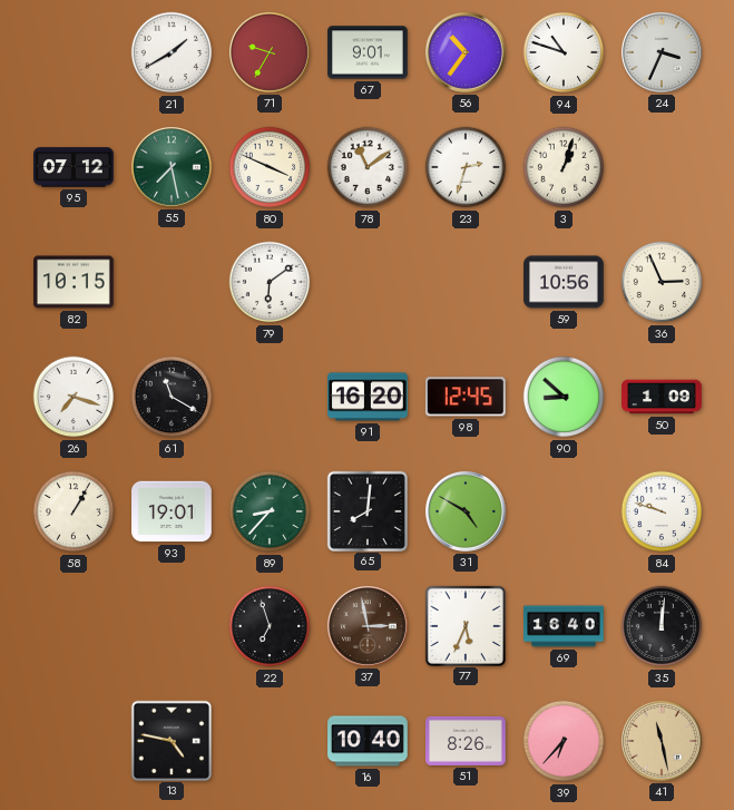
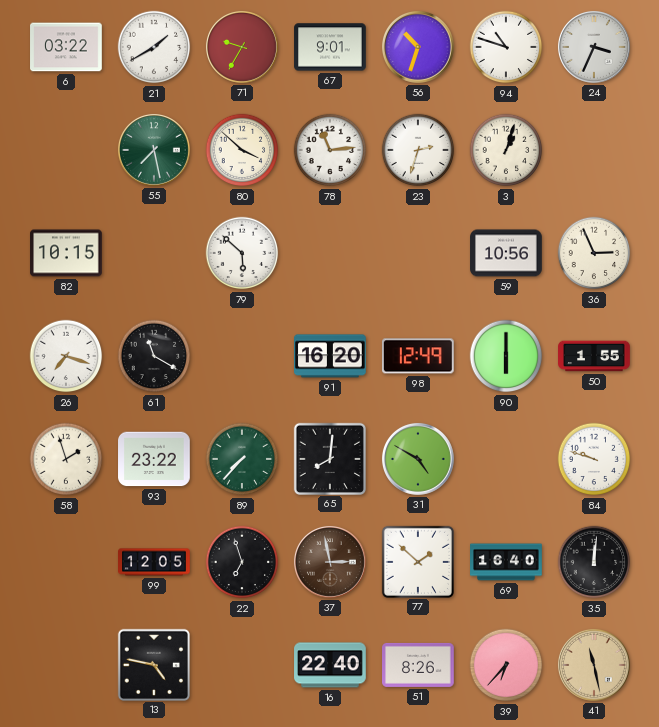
6: none -> 03:22 (66, 47)
56: 10:36 -> 10:33 (418, 47)
95: 07:12 -> none (74, 167)
80: 3:49 -> 3:52 (242, 150)
78: 11:09 -> 11:14 (330, 150)
79: 6:09 -> 5:52 (242, 253)
98: 12:45 -> 12:49 (418, 356)
90: 8:52 -> 6:00 (506, 356)
50: 1:09 -> 1:55 (594, 356)
58: 1:05 -> 1:57 (66, 459)
93: 19:01 -> 23:22 (154, 459)
89: 8:37 -> 7:37 (242, 459)
99: none -> 12:05 (154, 562)
77: 5:34 -> 1:52 (417, 561)
16: 10:40 -> 22:40 (330, 665)
